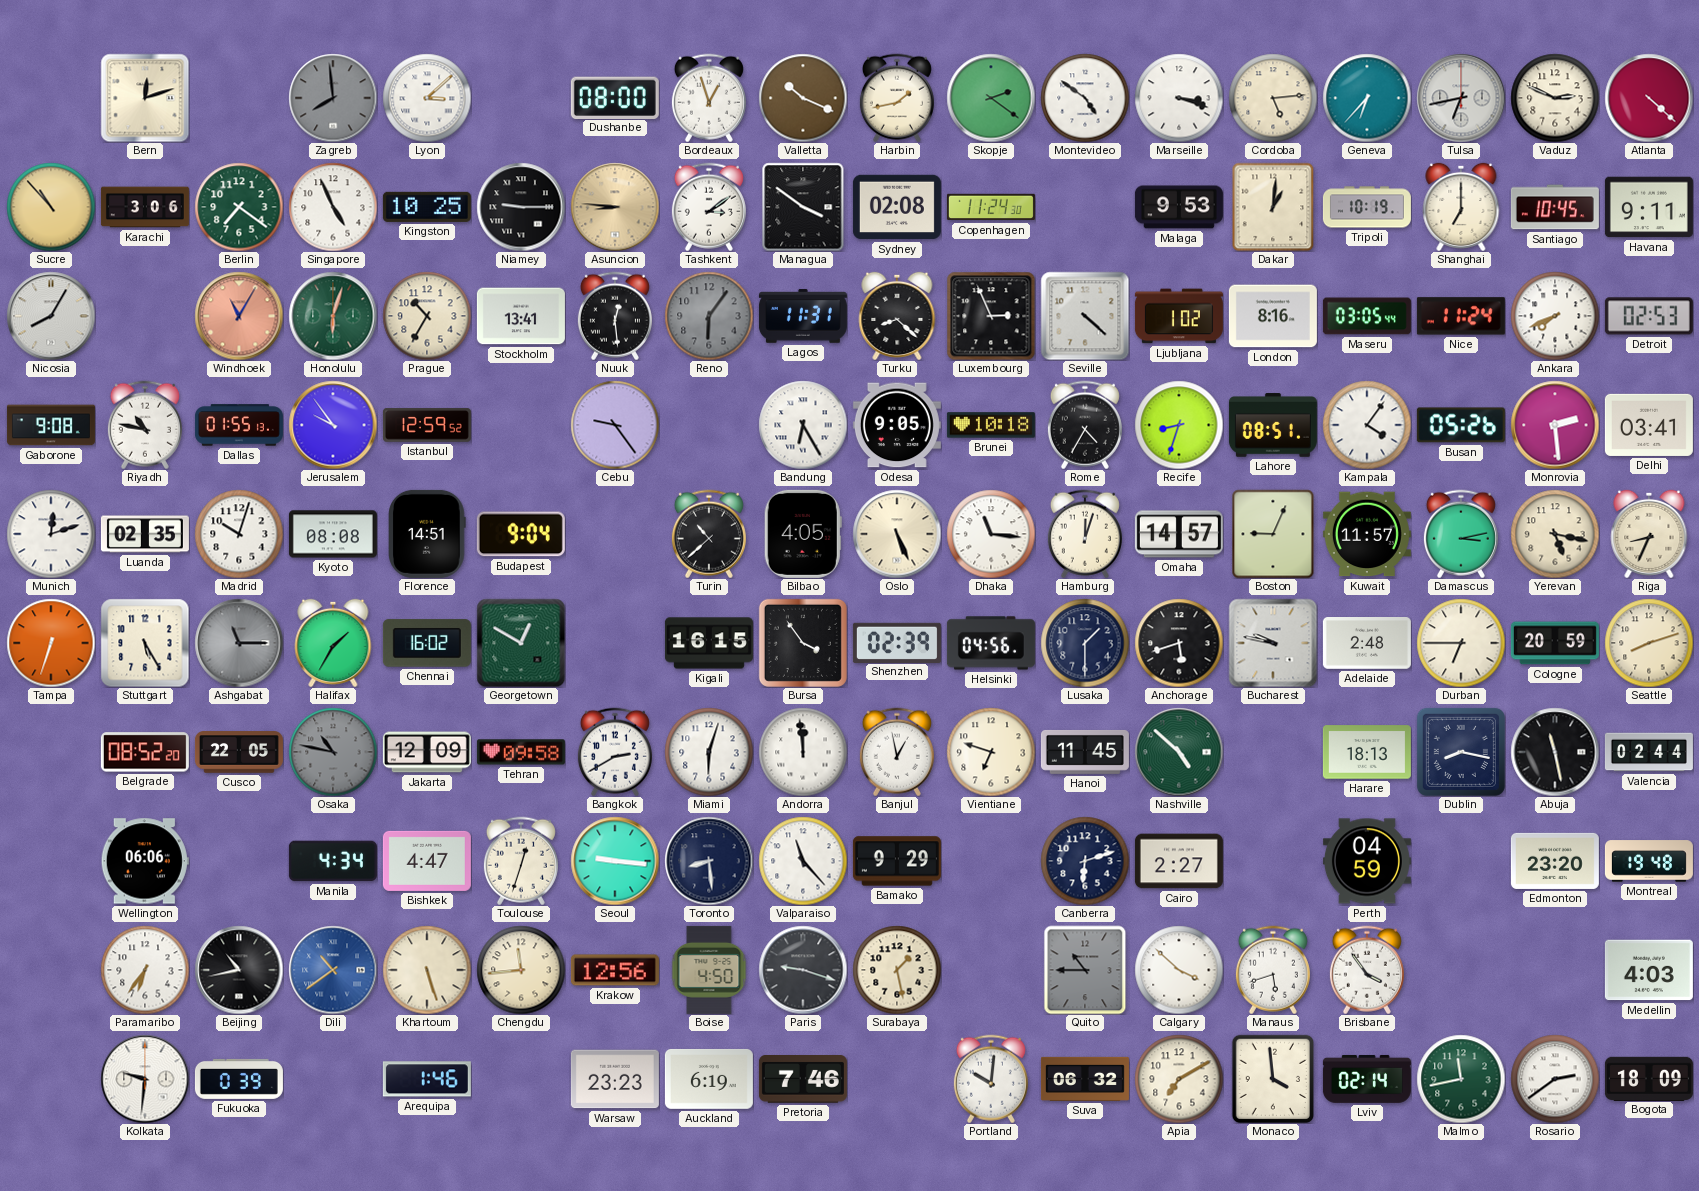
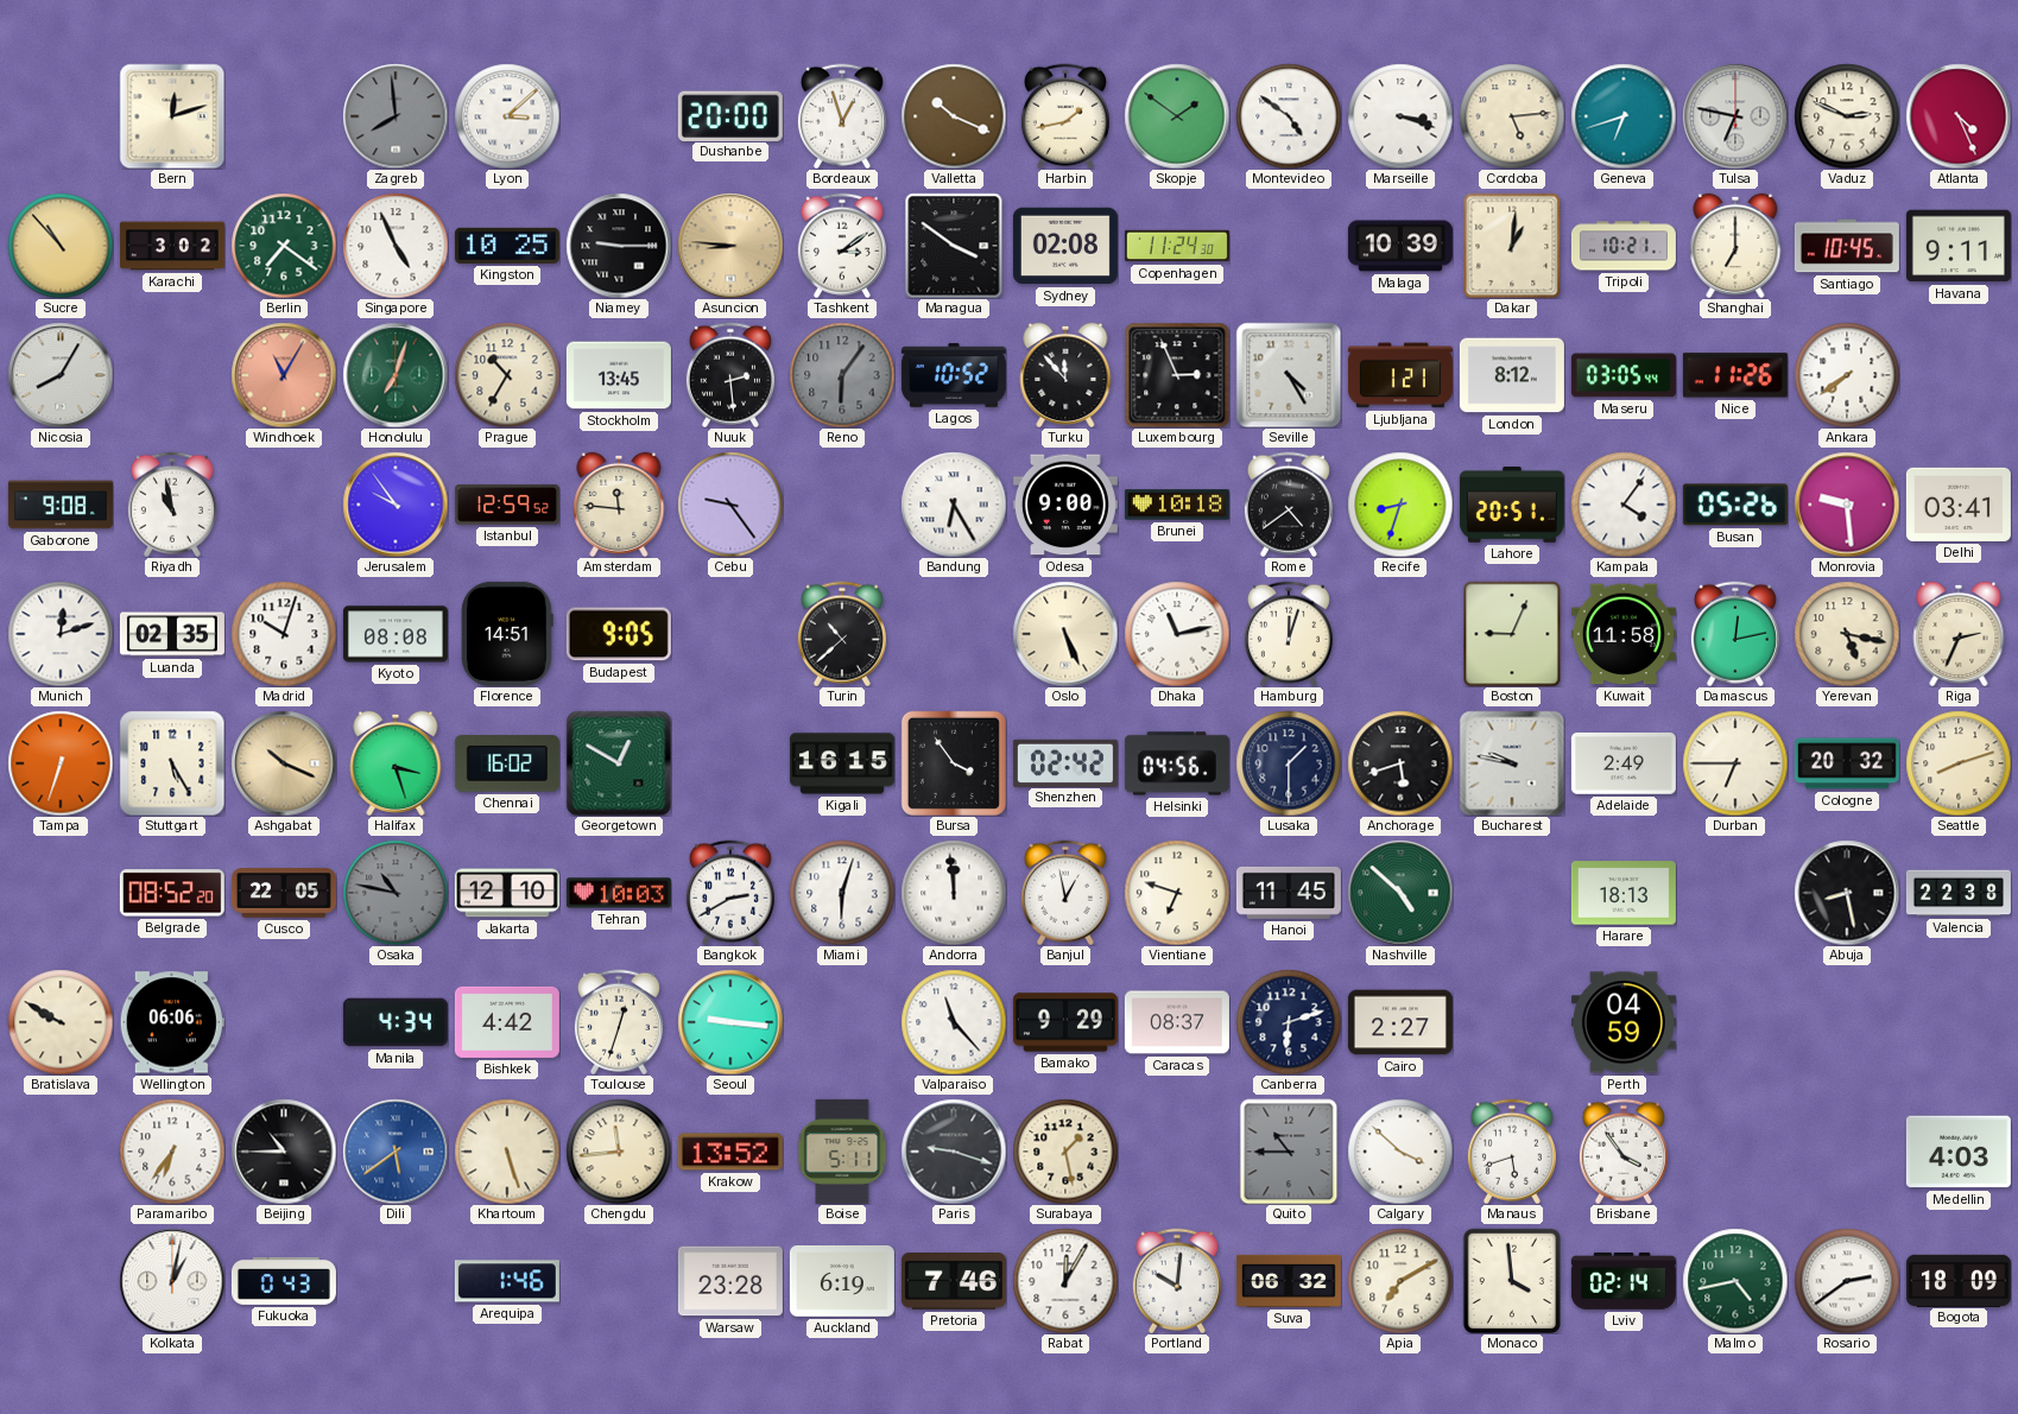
Dushanbe: 08:00 -> 20:00 (730, 115)
Skopje: 2:21 -> 1:51 (1177, 116)
Geneva: 6:37 -> 6:42 (1624, 116)
Tulsa: 6:43 -> 6:47 (1735, 116)
Atlanta: 4:22 -> 4:26 (1959, 116)
Karachi: 3:06 -> 3:02 (172, 246)
Malaga: 9:53 -> 10:39 (1400, 246)
Tripoli: 10:19 -> 10:21 (1624, 246)
Honolulu: 6:03 -> 7:03 (396, 375)
Stockholm: 13:41 -> 13:45 (619, 375)
Nuuk: 12:29 -> 2:29 (730, 375)
Lagos: 11:31 -> 10:52 (954, 375)
Turku: 8:22 -> 11:53 (1065, 375)
Seville: 4:22 -> 4:25 (1289, 375)
Ljubljana: 1:02 -> 1:21 (1400, 375)
London: 8:16 -> 8:12 (1512, 375)
Nice: 11:24 -> 11:26 (1735, 375)
Ankara: 7:41 -> 7:39 (1847, 375)
Detroit: 02:53 -> none (1649, 316)
Riyadh: 10:47 -> 10:58 (172, 505)
Dallas: 01:55 -> none (239, 425)
Amsterdam: none -> 11:46 (619, 505)
Odesa: 9:05 -> 9:00 (1065, 505)
Rome: 4:35 -> 4:39 (1289, 505)
Lahore: 08:51 -> 20:51 (1512, 505)
Monrovia: 2:29 -> 9:29 (1847, 505)
Budapest: 9:04 -> 9:05 (619, 634)
Bilbao: 4:05 -> none (803, 534)
Dhaka: 11:16 -> 11:13 (1177, 634)
Omaha: 14:57 -> none (1179, 534)
Kuwait: 11:57 -> 11:58 (1624, 634)
Damascus: 3:13 -> 12:13 (1735, 634)
Riga: 8:34 -> 2:34 (1959, 634)
Ashgabat: 11:15 -> 10:19 (284, 763)
Ashgabat dial: grey -> champagne (284, 763)
Halifax: 1:35 -> 3:27 (396, 763)
Shenzhen: 02:39 -> 02:42 (1065, 762)
Adelaide: 2:48 -> 2:49 (1624, 763)
Cologne: 20:59 -> 20:32 (1847, 763)
Jakarta: 12:09 -> 12:10 (507, 893)
Tehran: 09:58 -> 10:03 (619, 893)
Dublin: 8:17 -> none (1461, 752)
Abuja: 11:28 -> 8:28 (1847, 893)
Valencia: 02:44 -> 22:38 (1959, 893)
Bratislava: none -> 9:50 (61, 1022)
Bishkek: 4:47 -> 4:42 (507, 1022)
Toronto: 8:29 -> none (709, 861)
Caracas: none -> 08:37 (1177, 1022)
Edmonton: 23:20 -> none (1555, 861)
Montreal: 19:48 -> none (1649, 861)
Beijing: 10:43 -> 10:45 (284, 1152)
Dili: 10:39 -> 5:39 (396, 1152)
Krakow: 12:56 -> 13:52 (730, 1152)
Boise: 4:50 -> 5:11 (842, 1152)
Kolkata: 9:31 -> 1:02 (172, 1281)
Fukuoka: 0:39 -> 0:43 (284, 1281)
Warsaw: 23:23 -> 23:28 (730, 1281)
Rabat: none -> 12:05 (1065, 1281)
Malmo: 11:43 -> 4:43 (1735, 1281)
